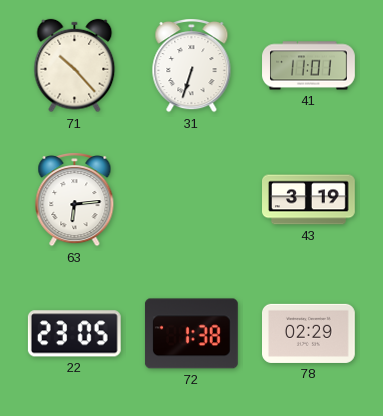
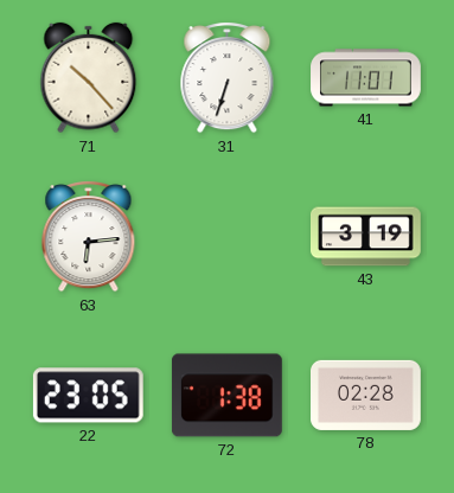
78: 02:29 -> 02:28 (366, 395)
